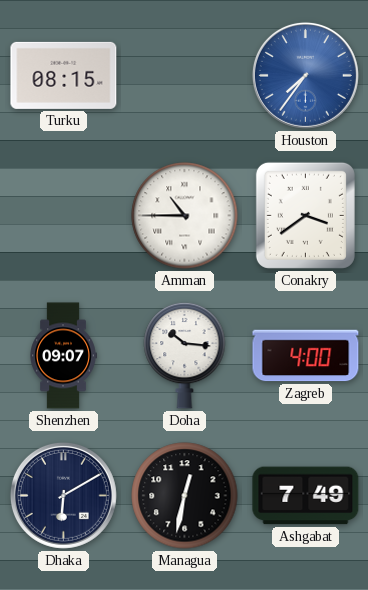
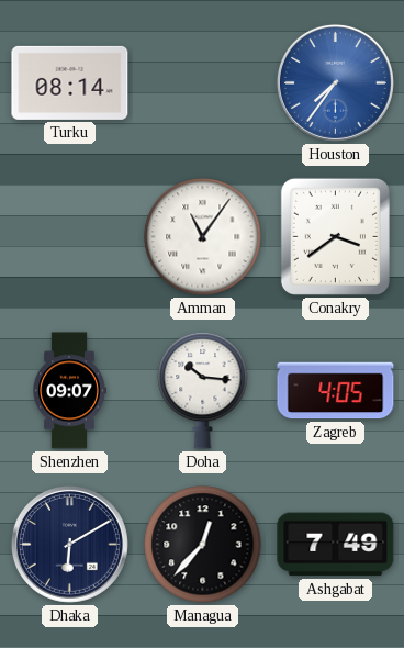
Turku: 08:15 -> 08:14 (70, 82)
Amman: 10:45 -> 11:06 (203, 237)
Zagreb: 4:00 -> 4:05 (336, 391)
Managua: 12:32 -> 12:37 (203, 545)
